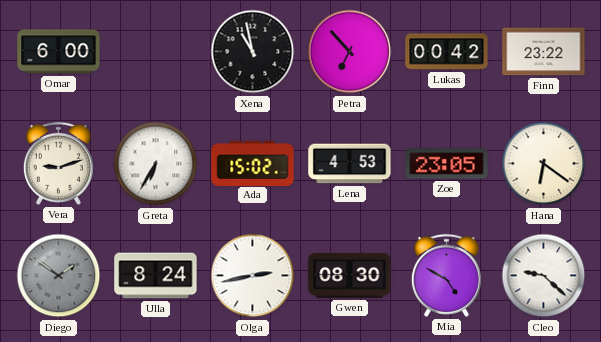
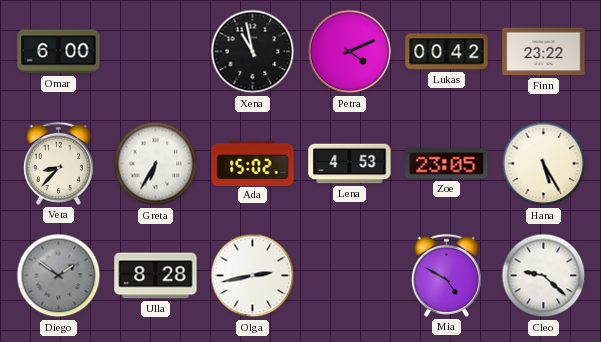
Petra: 6:53 -> 4:11 (350, 52)
Vera: 9:12 -> 8:37 (58, 163)
Hana: 6:21 -> 5:25 (544, 164)
Ulla: 8:24 -> 8:28 (156, 276)
Gwen: 08:30 -> none (350, 276)
